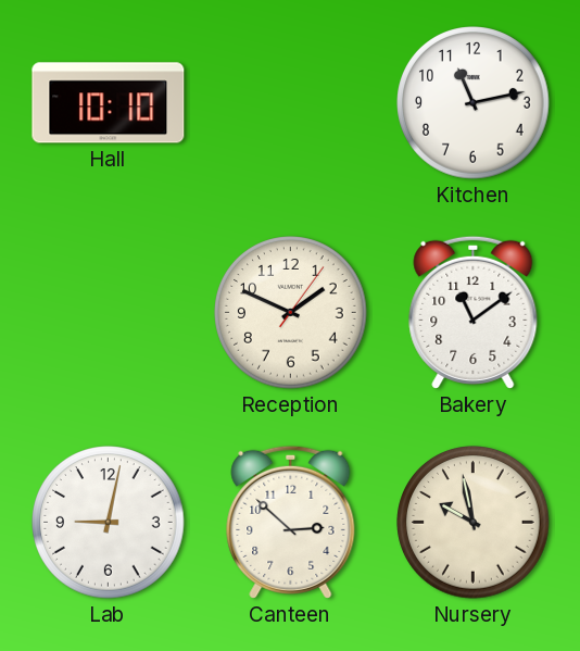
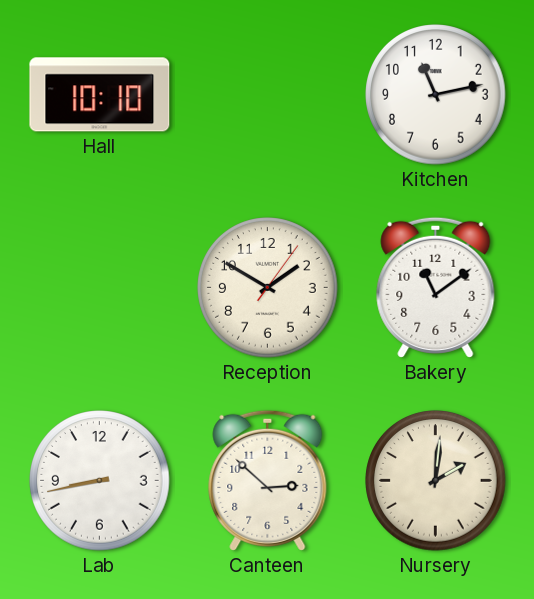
Reception: 1:49 -> 1:50 (268, 288)
Lab: 9:02 -> 8:43 (100, 481)
Nursery: 9:58 -> 2:01 (436, 481)
